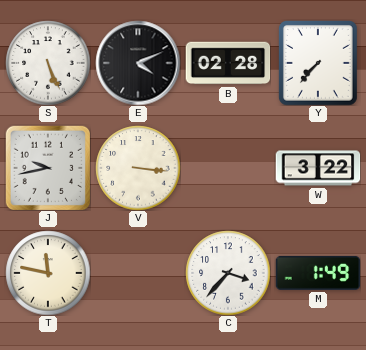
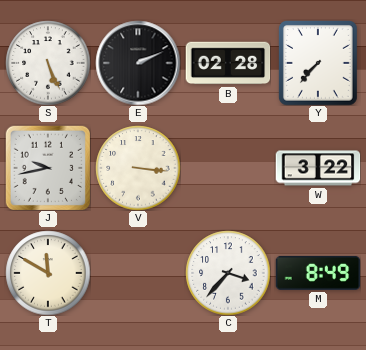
E: 4:11 -> 2:11 (138, 63)
T: 11:47 -> 11:50 (48, 273)
M: 1:49 -> 8:49 (318, 273)
